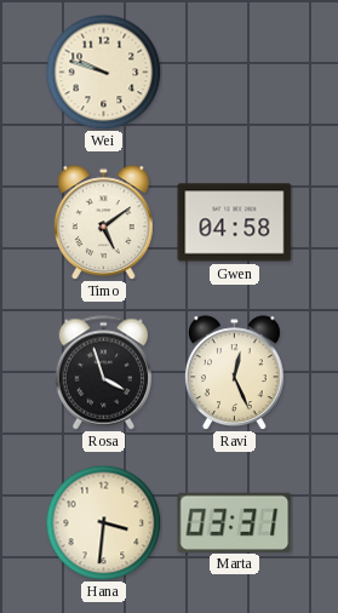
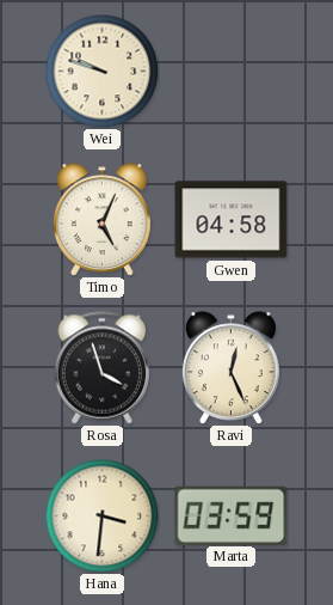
Timo: 5:09 -> 5:04 (101, 220)
Marta: 03:31 -> 03:59 (232, 515)
